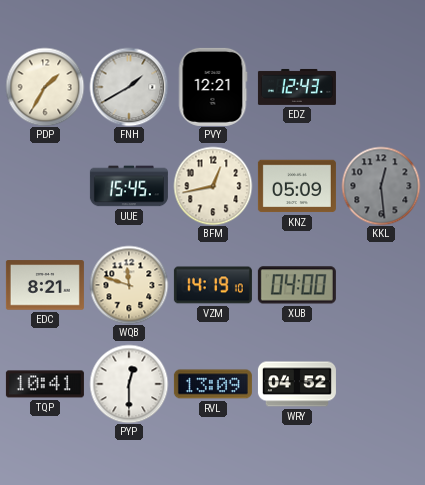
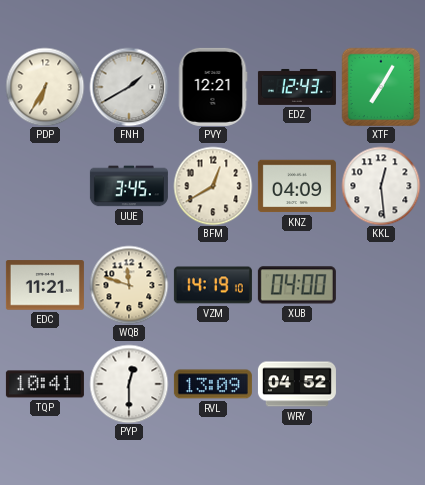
PDP: 1:35 -> 6:35 (45, 87)
XTF: none -> 7:05 (381, 87)
UUE: 15:45 -> 3:45 (129, 186)
BFM: 12:43 -> 12:40 (213, 186)
KNZ: 05:09 -> 04:09 (297, 186)
KKL dial: grey -> white (381, 186)
EDC: 8:21 -> 11:21 (45, 285)
